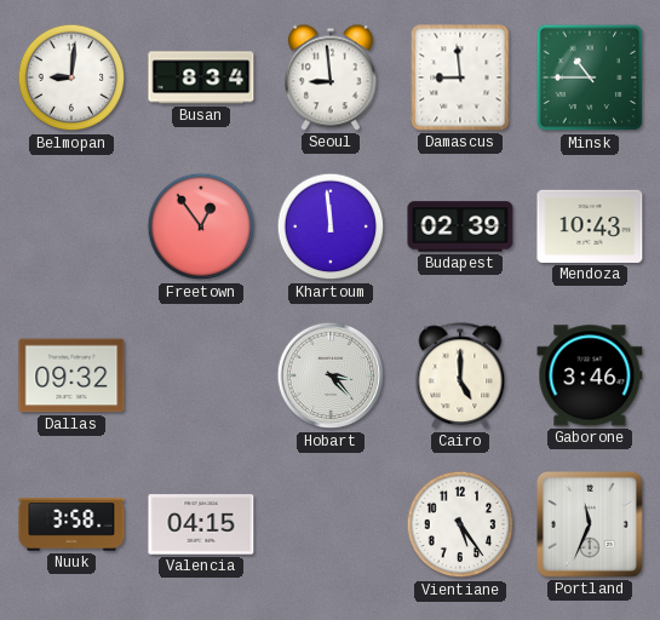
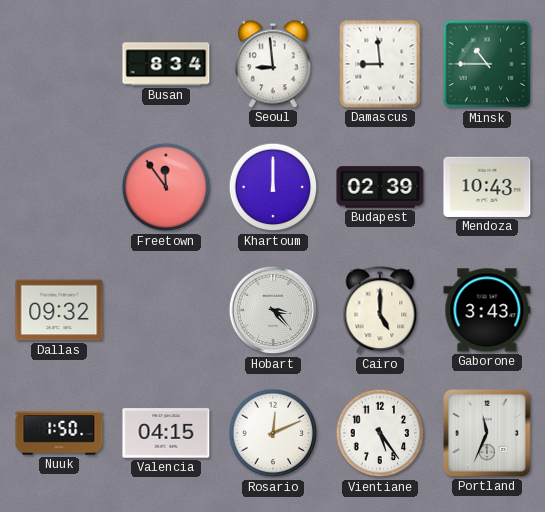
Belmopan: 9:01 -> none (71, 77)
Freetown: 12:54 -> 11:54 (166, 187)
Khartoum: 11:59 -> 12:00 (273, 187)
Gaborone: 3:46 -> 3:43 (487, 310)
Nuuk: 3:58 -> 1:50 (59, 433)
Rosario: none -> 12:11 (273, 433)
